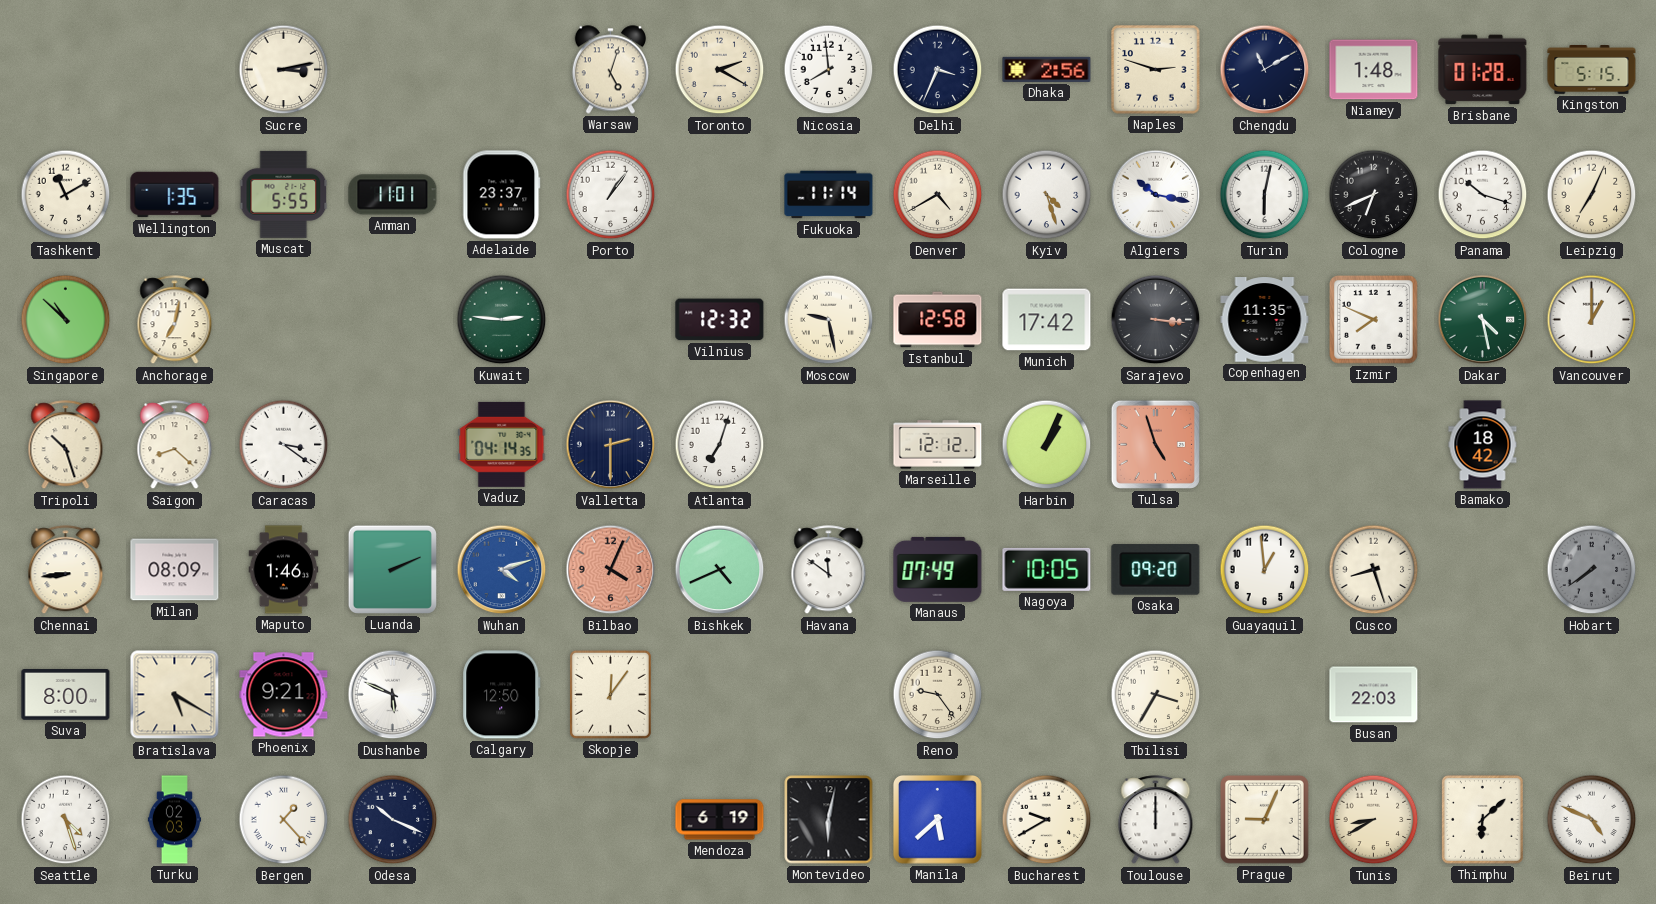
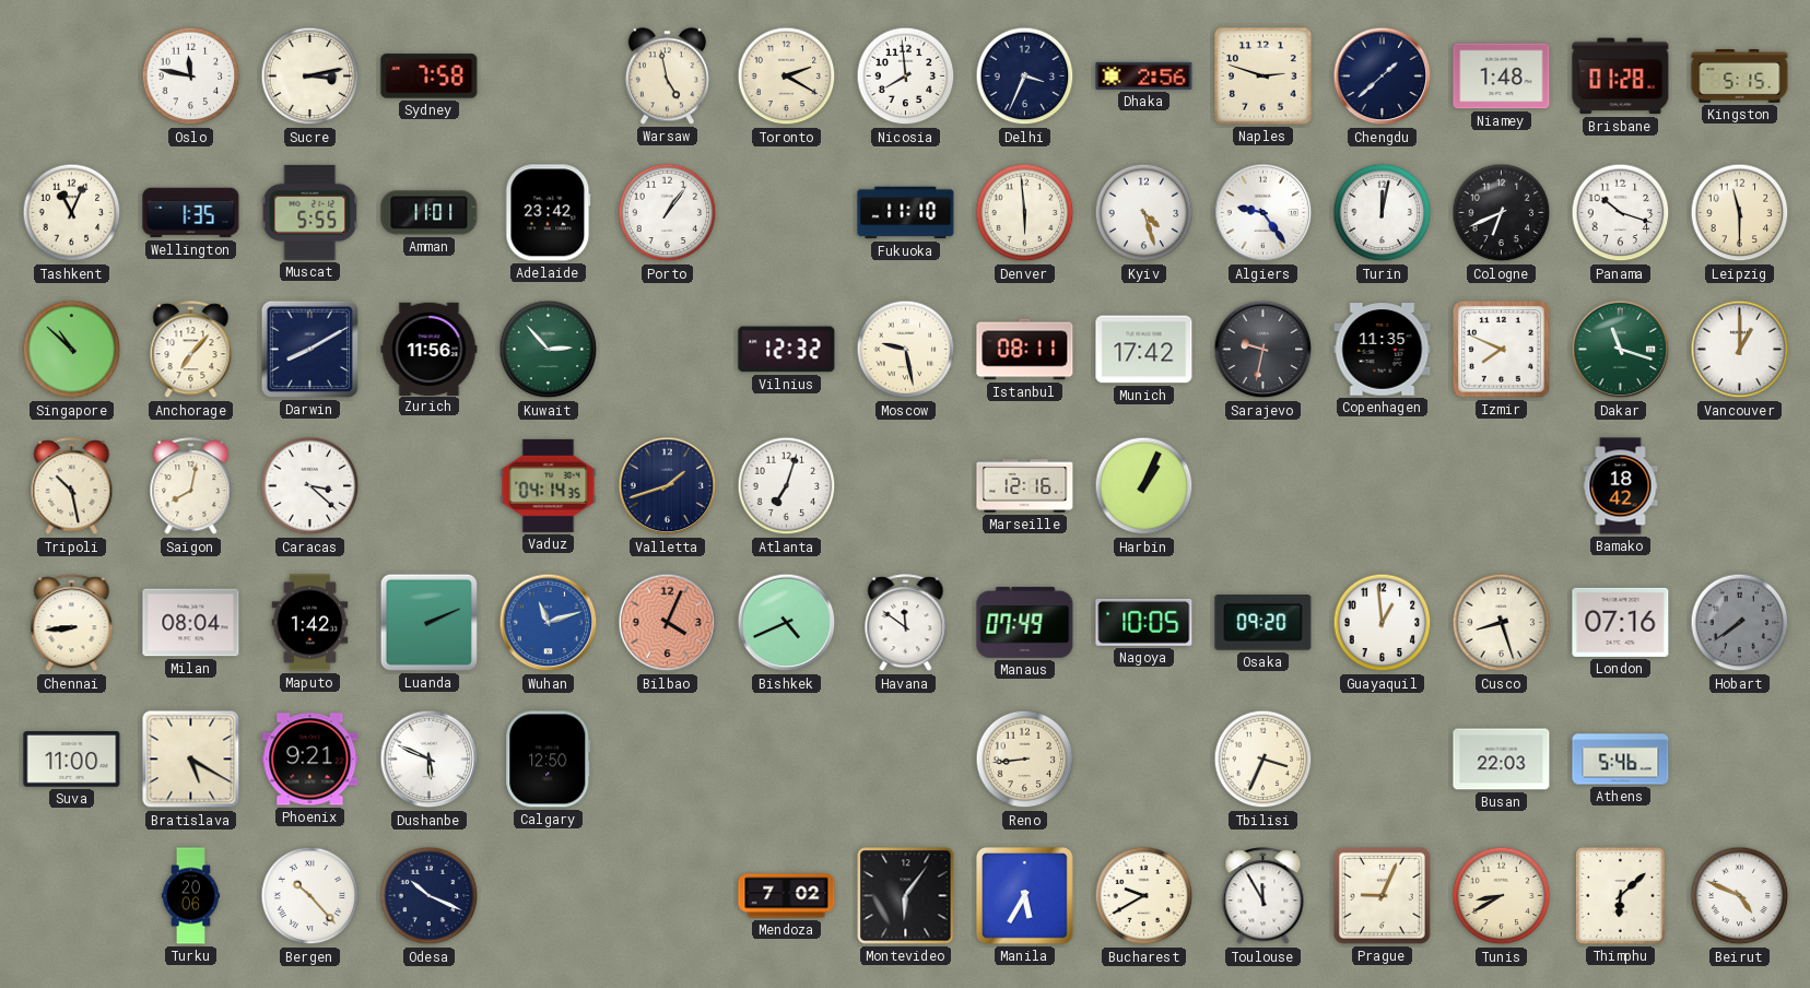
Oslo: none -> 11:47 (191, 77)
Sydney: none -> 7:58 (430, 77)
Warsaw: 5:03 -> 4:58 (667, 77)
Chengdu: 11:10 -> 1:38 (1383, 77)
Tashkent: 11:10 -> 11:04 (72, 213)
Adelaide: 23:37 -> 23:42 (549, 213)
Fukuoka: 11:14 -> 11:10 (906, 213)
Denver: 4:40 -> 5:59 (1025, 213)
Algiers: 10:17 -> 9:24 (1264, 213)
Turin: 6:02 -> 12:02 (1383, 213)
Leipzig: 7:04 -> 11:30 (1740, 213)
Anchorage: 7:02 -> 7:07 (191, 350)
Darwin: none -> 8:10 (309, 349)
Zurich: none -> 11:56 (430, 349)
Kuwait: 2:46 -> 2:53 (549, 350)
Istanbul: 12:58 -> 08:11 (1025, 350)
Sarajevo: 3:16 -> 9:32 (1264, 350)
Dakar: 4:28 -> 11:18 (1621, 350)
Tripoli: 10:27 -> 10:28 (72, 486)
Saigon: 8:22 -> 8:02 (191, 486)
Caracas: 3:21 -> 3:22 (310, 486)
Valletta: 2:30 -> 1:42 (668, 486)
Marseille: 12:12 -> 12:16 (1025, 486)
Tulsa: 4:57 -> none (1155, 444)
Milan: 08:09 -> 08:04 (191, 623)
Maputo: 1:46 -> 1:42 (310, 623)
Wuhan: 4:12 -> 11:12 (549, 623)
London: none -> 07:16 (1621, 622)
Suva: 8:00 -> 11:00 (72, 760)
Skopje: 12:06 -> none (610, 694)
Reno: 9:24 -> 8:44 (1025, 760)
Tbilisi: 3:35 -> 3:34 (1264, 760)
Athens: none -> 5:46 (1621, 760)
Seattle: 4:27 -> none (66, 820)
Turku: 02:03 -> 20:06 (190, 896)
Bergen: 1:23 -> 10:23 (310, 896)
Mendoza: 6:19 -> 7:02 (787, 896)
Montevideo: 6:02 -> 6:06 (906, 896)
Manila: 5:38 -> 5:35 (1025, 896)
Toulouse: 12:00 -> 11:55 (1264, 896)
